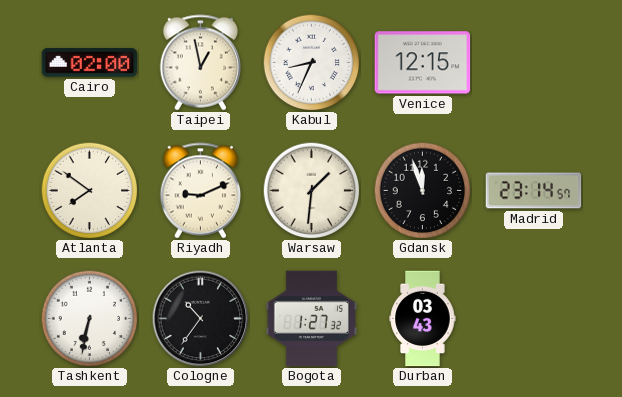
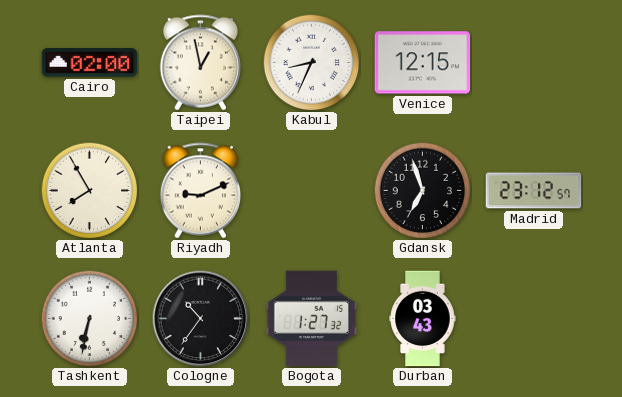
Atlanta: 7:51 -> 7:55 (89, 190)
Warsaw: 1:31 -> none (311, 190)
Gdansk: 11:57 -> 6:57 (422, 190)
Madrid: 23:14 -> 23:12 (534, 191)
